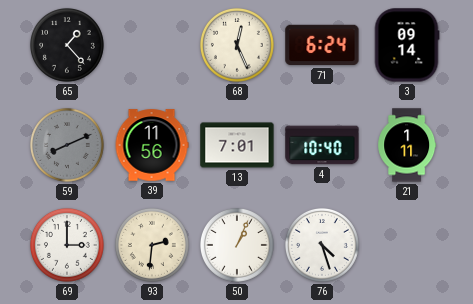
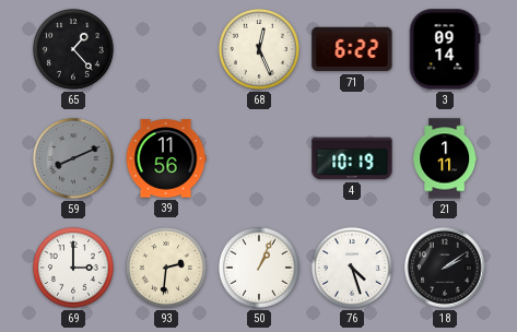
71: 6:24 -> 6:22 (352, 49)
13: 7:01 -> none (237, 145)
4: 10:40 -> 10:19 (352, 158)
18: none -> 2:09 (445, 268)
